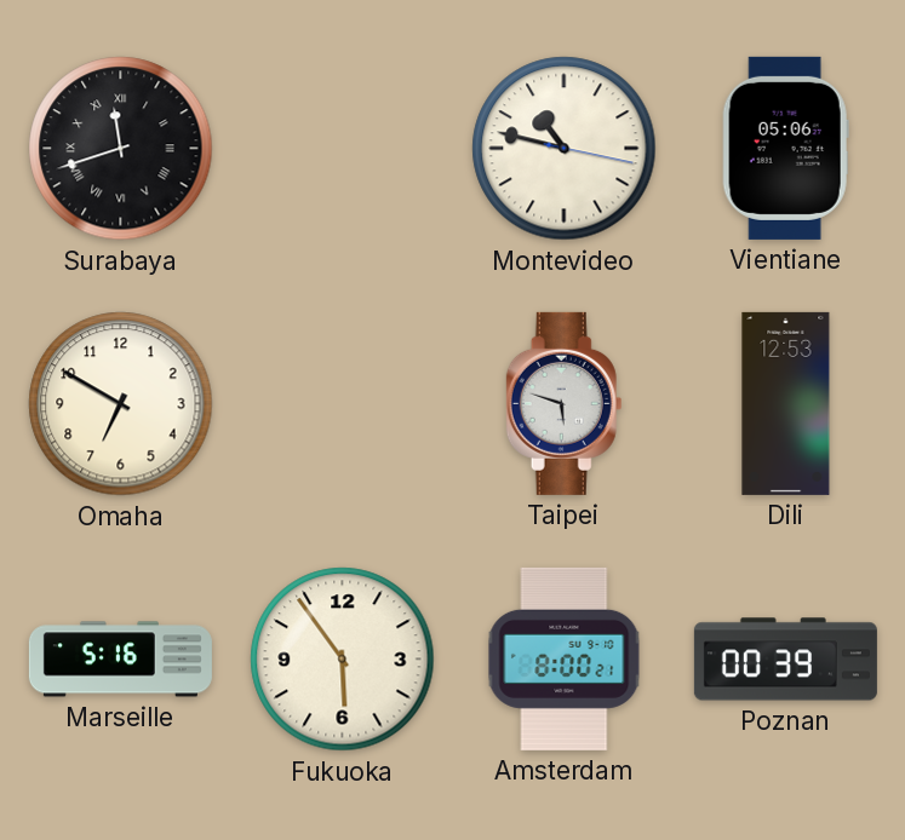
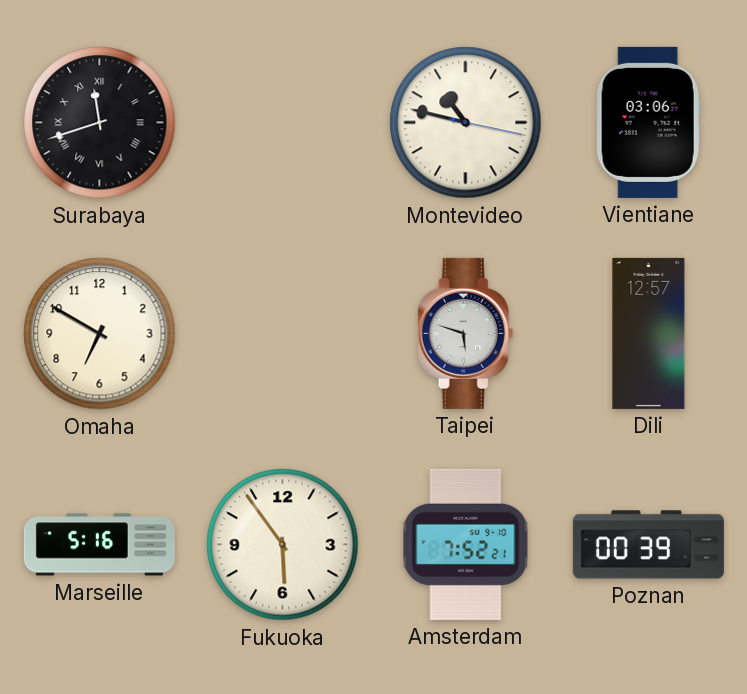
Vientiane: 05:06 -> 03:06 (648, 122)
Dili: 12:53 -> 12:57 (649, 333)
Amsterdam: 8:00 -> 7:52 (466, 544)
